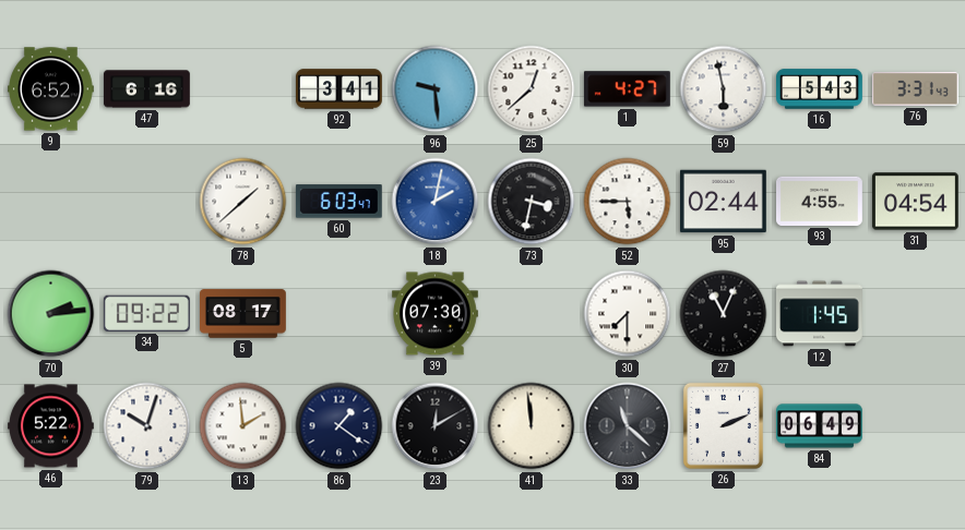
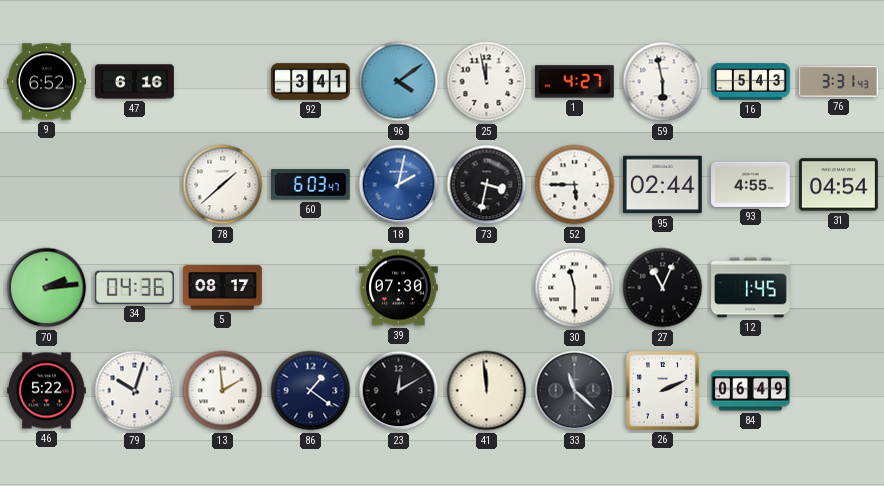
96: 9:29 -> 4:09 (399, 82)
25: 12:38 -> 11:58 (487, 82)
34: 09:22 -> 04:36 (134, 287)
30: 7:30 -> 11:30 (575, 288)
